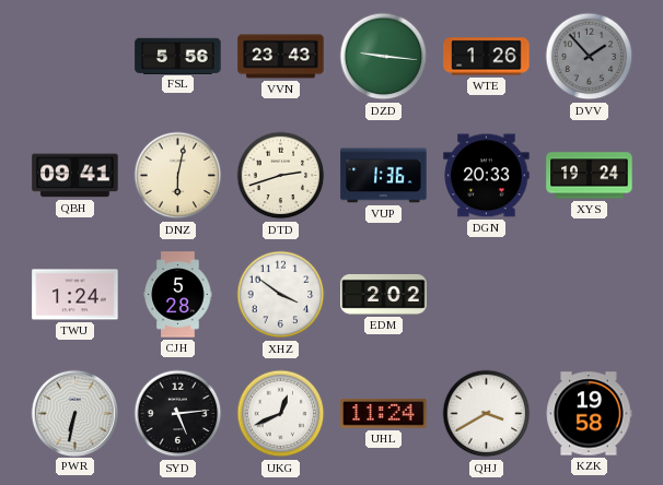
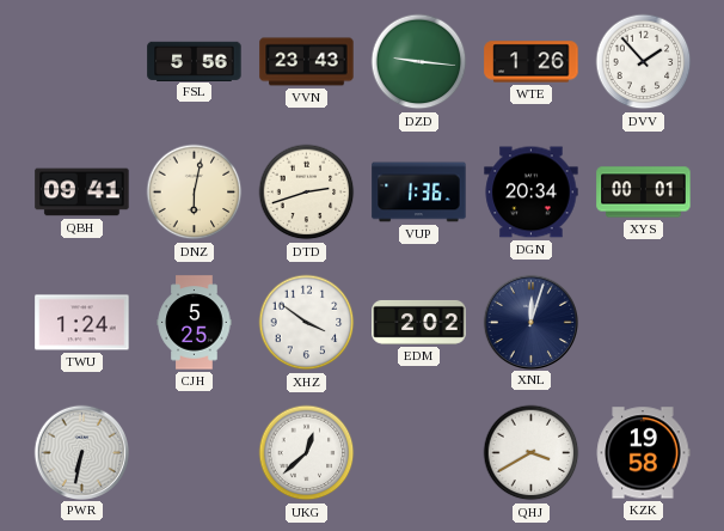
DVV dial: grey -> white (644, 62)
DGN: 20:33 -> 20:34 (532, 193)
XYS: 19:24 -> 00:01 (644, 193)
CJH: 5:28 -> 5:25 (195, 323)
XNL: none -> 12:03 (530, 322)
SYD: 5:14 -> none (178, 414)
UKG: 12:41 -> 12:38 (307, 453)
UHL: 11:24 -> none (384, 414)
